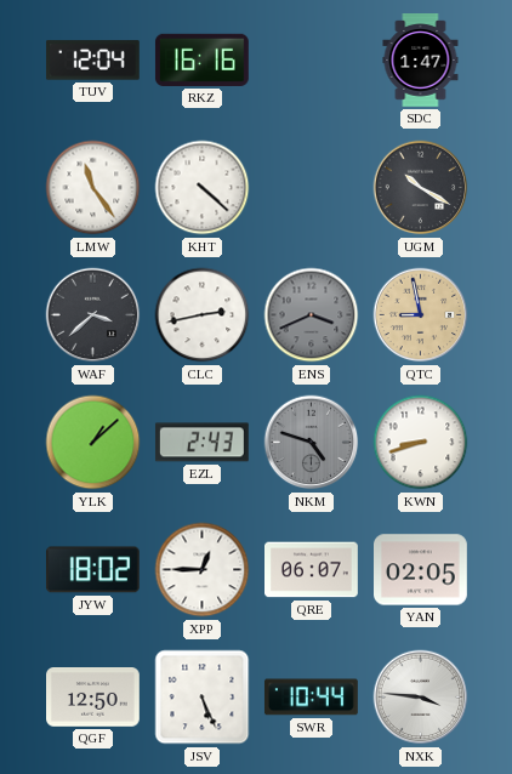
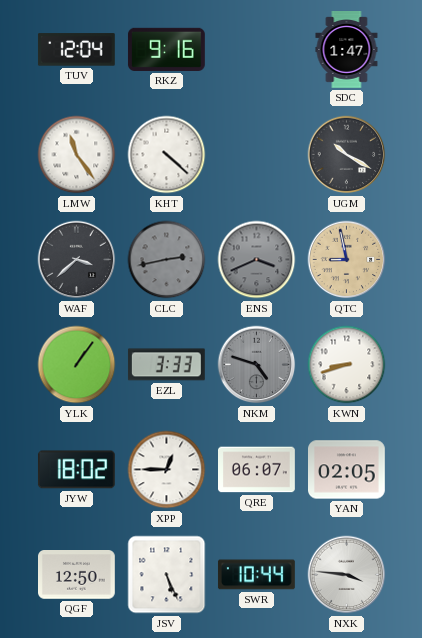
RKZ: 16:16 -> 9:16 (166, 49)
CLC dial: white -> grey (167, 260)
YLK: 1:08 -> 1:06 (77, 365)
EZL: 2:43 -> 3:33 (166, 365)
